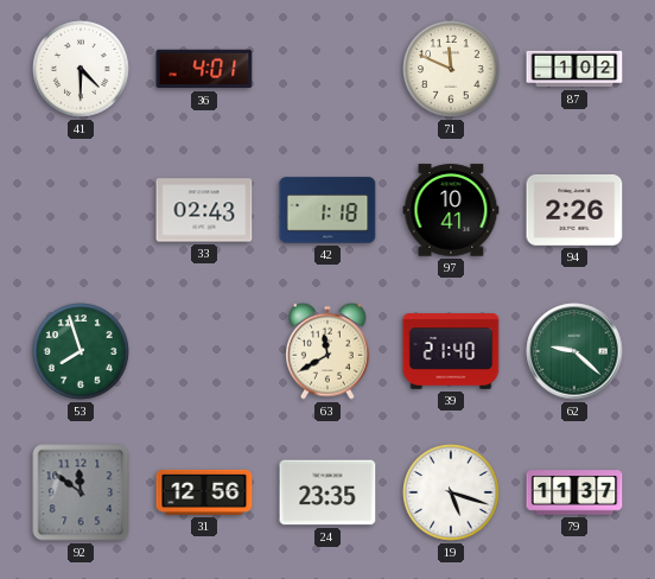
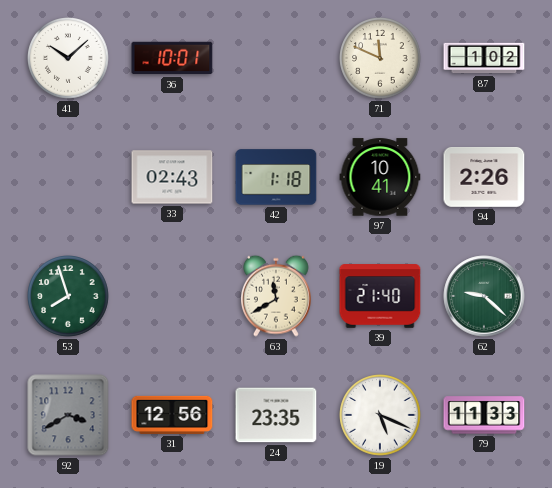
41: 4:30 -> 10:08 (68, 58)
36: 4:01 -> 10:01 (172, 58)
92: 11:51 -> 3:40 (68, 415)
19: 5:18 -> 5:19 (380, 415)
79: 11:37 -> 11:33 (484, 415)
